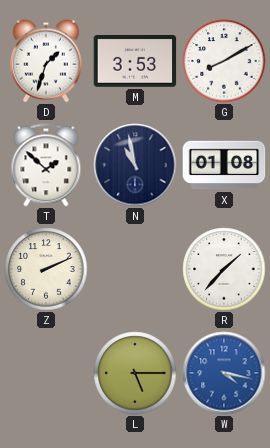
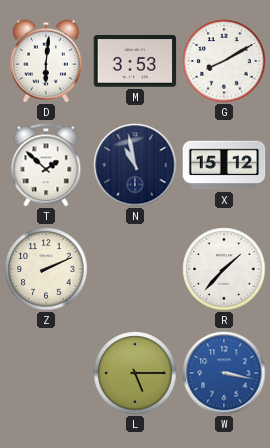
D: 1:33 -> 6:01 (46, 61)
X: 01:08 -> 15:12 (224, 165)
W: 4:17 -> 3:17 (224, 373)
